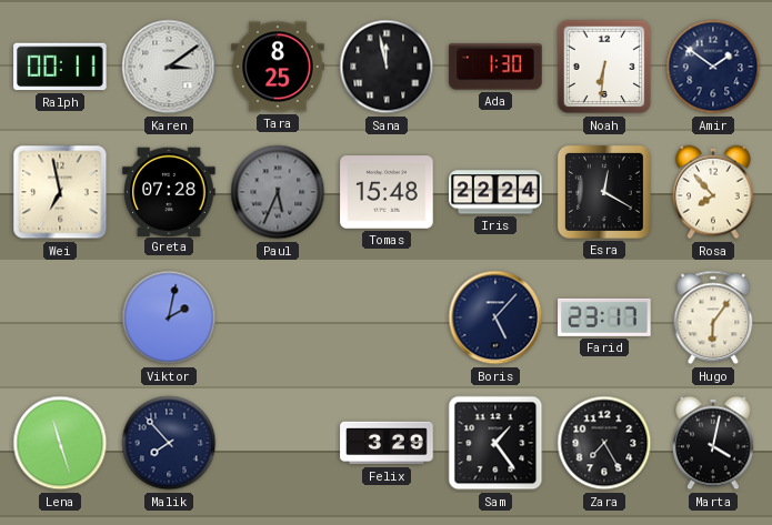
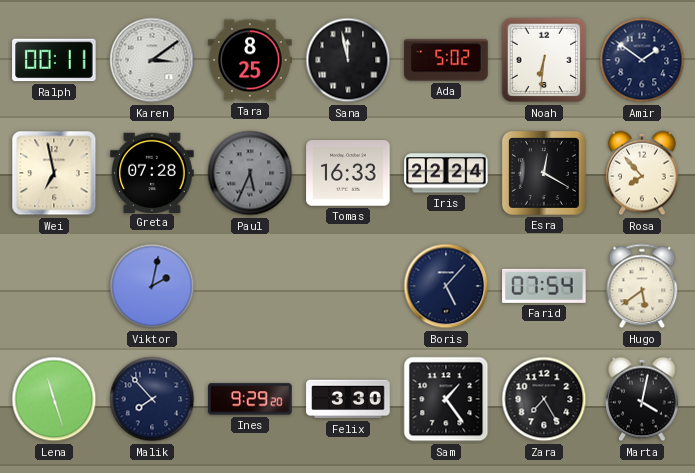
Ada: 1:30 -> 5:02 (446, 60)
Tomas: 15:48 -> 16:33 (348, 173)
Farid: 23:17 -> 07:54 (544, 286)
Hugo: 6:06 -> 5:39 (642, 286)
Ines: none -> 9:29 (250, 399)
Felix: 3:29 -> 3:30 (348, 399)
